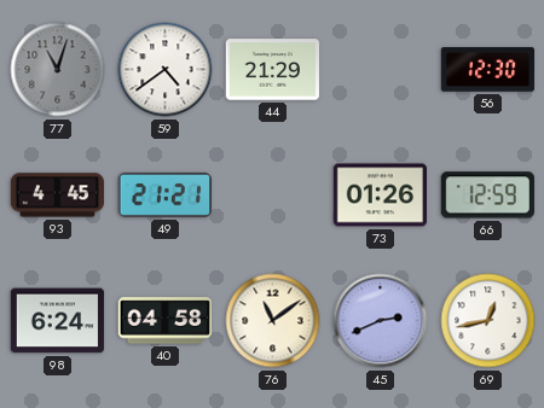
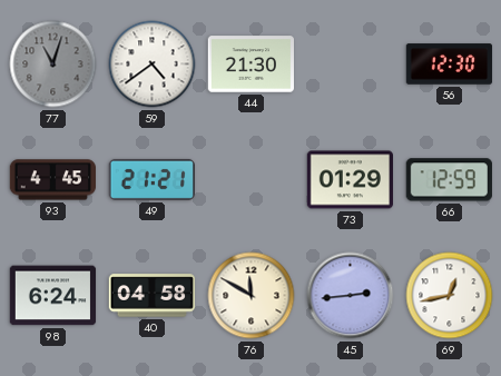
44: 21:29 -> 21:30 (250, 65)
73: 01:26 -> 01:29 (351, 180)
76: 11:09 -> 11:50 (252, 296)
45: 2:41 -> 2:44 (351, 296)
